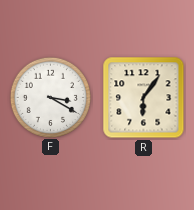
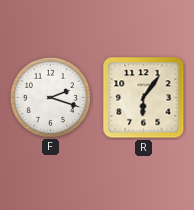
F: 3:20 -> 2:18 (50, 97)
